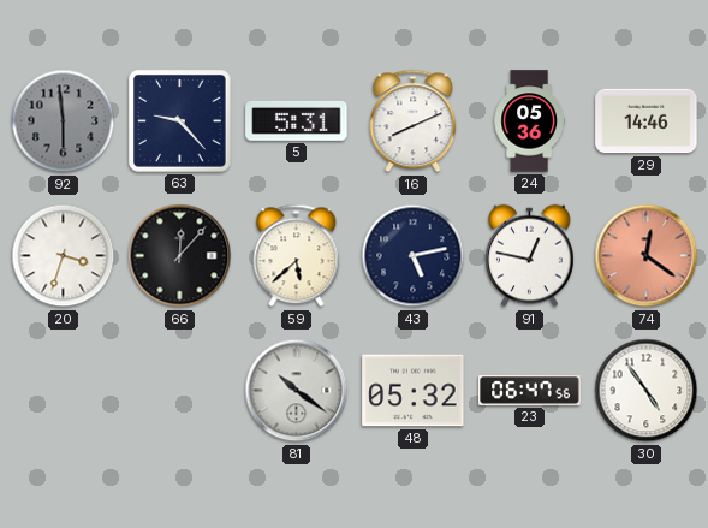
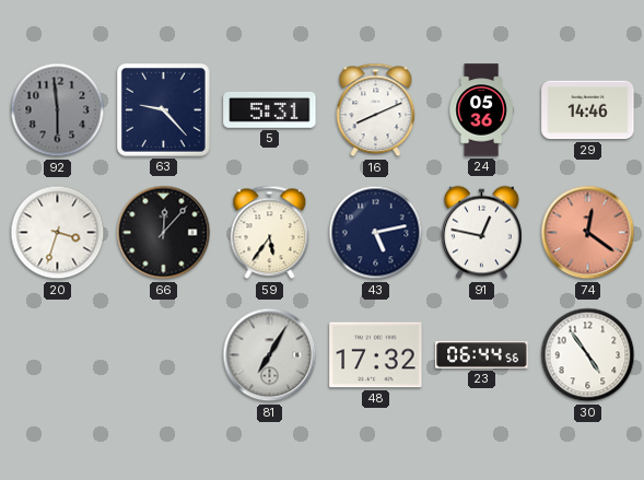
59: 5:38 -> 5:36 (270, 233)
81: 10:21 -> 7:05 (270, 355)
48: 05:32 -> 17:32 (376, 355)
23: 06:47 -> 06:44 (482, 355)
